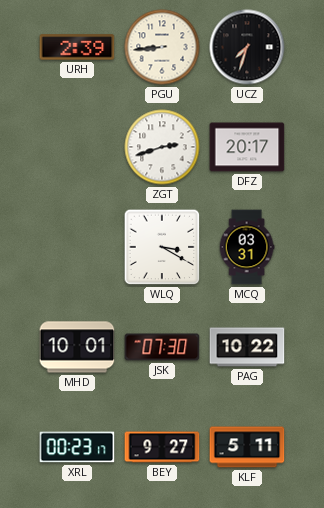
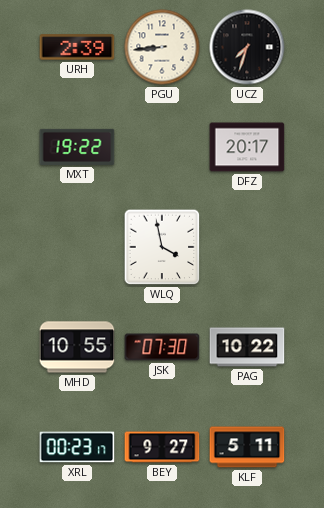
MXT: none -> 19:22 (77, 147)
ZGT: 2:42 -> none (162, 147)
WLQ: 3:20 -> 3:58 (162, 247)
MCQ: 03:31 -> none (247, 247)
MHD: 10:01 -> 10:55 (77, 347)
